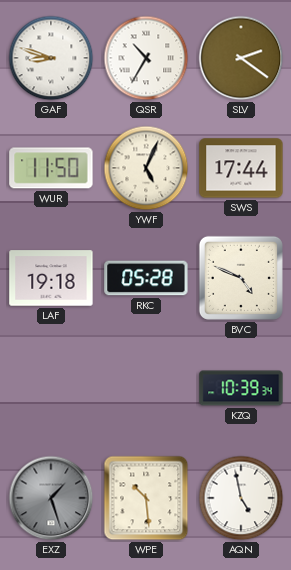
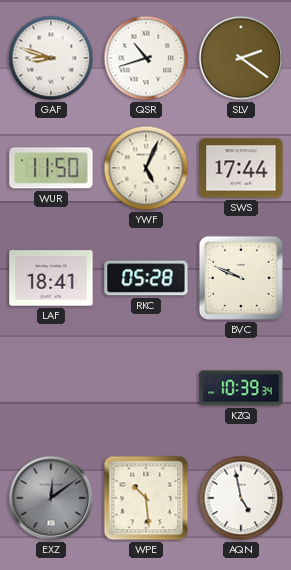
QSR: 10:35 -> 10:42 (146, 58)
LAF: 19:18 -> 18:41 (51, 278)
BVC: 4:49 -> 9:49 (241, 278)
EXZ: 1:27 -> 12:09 (51, 498)
